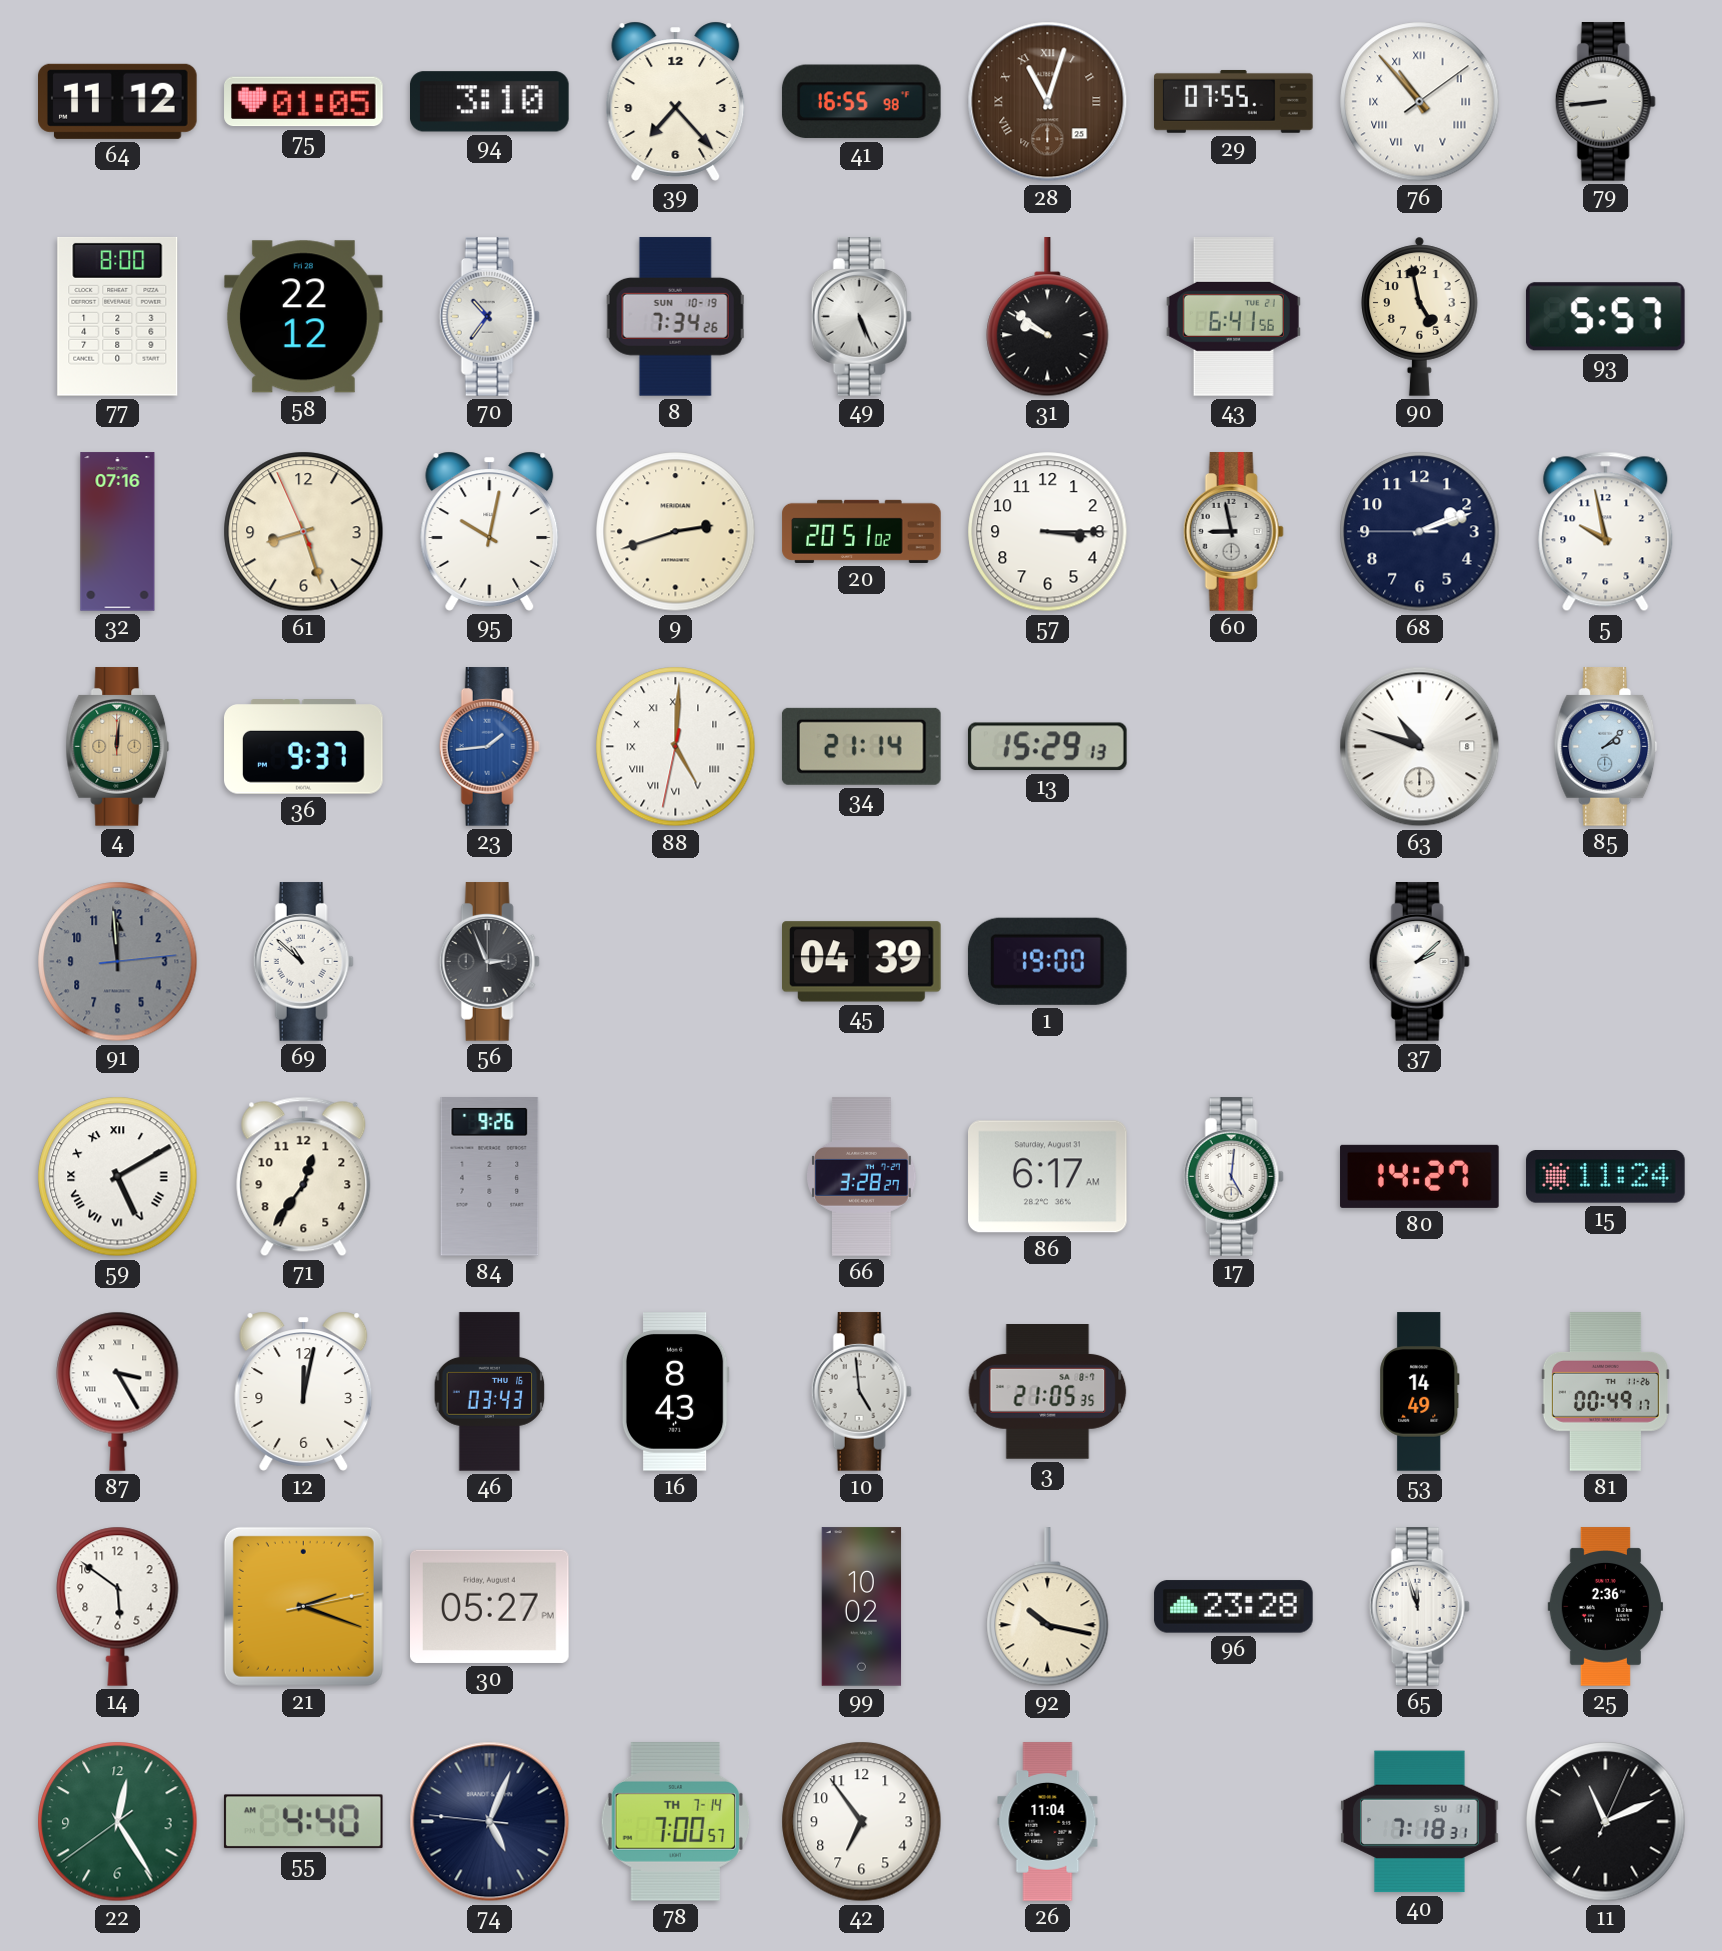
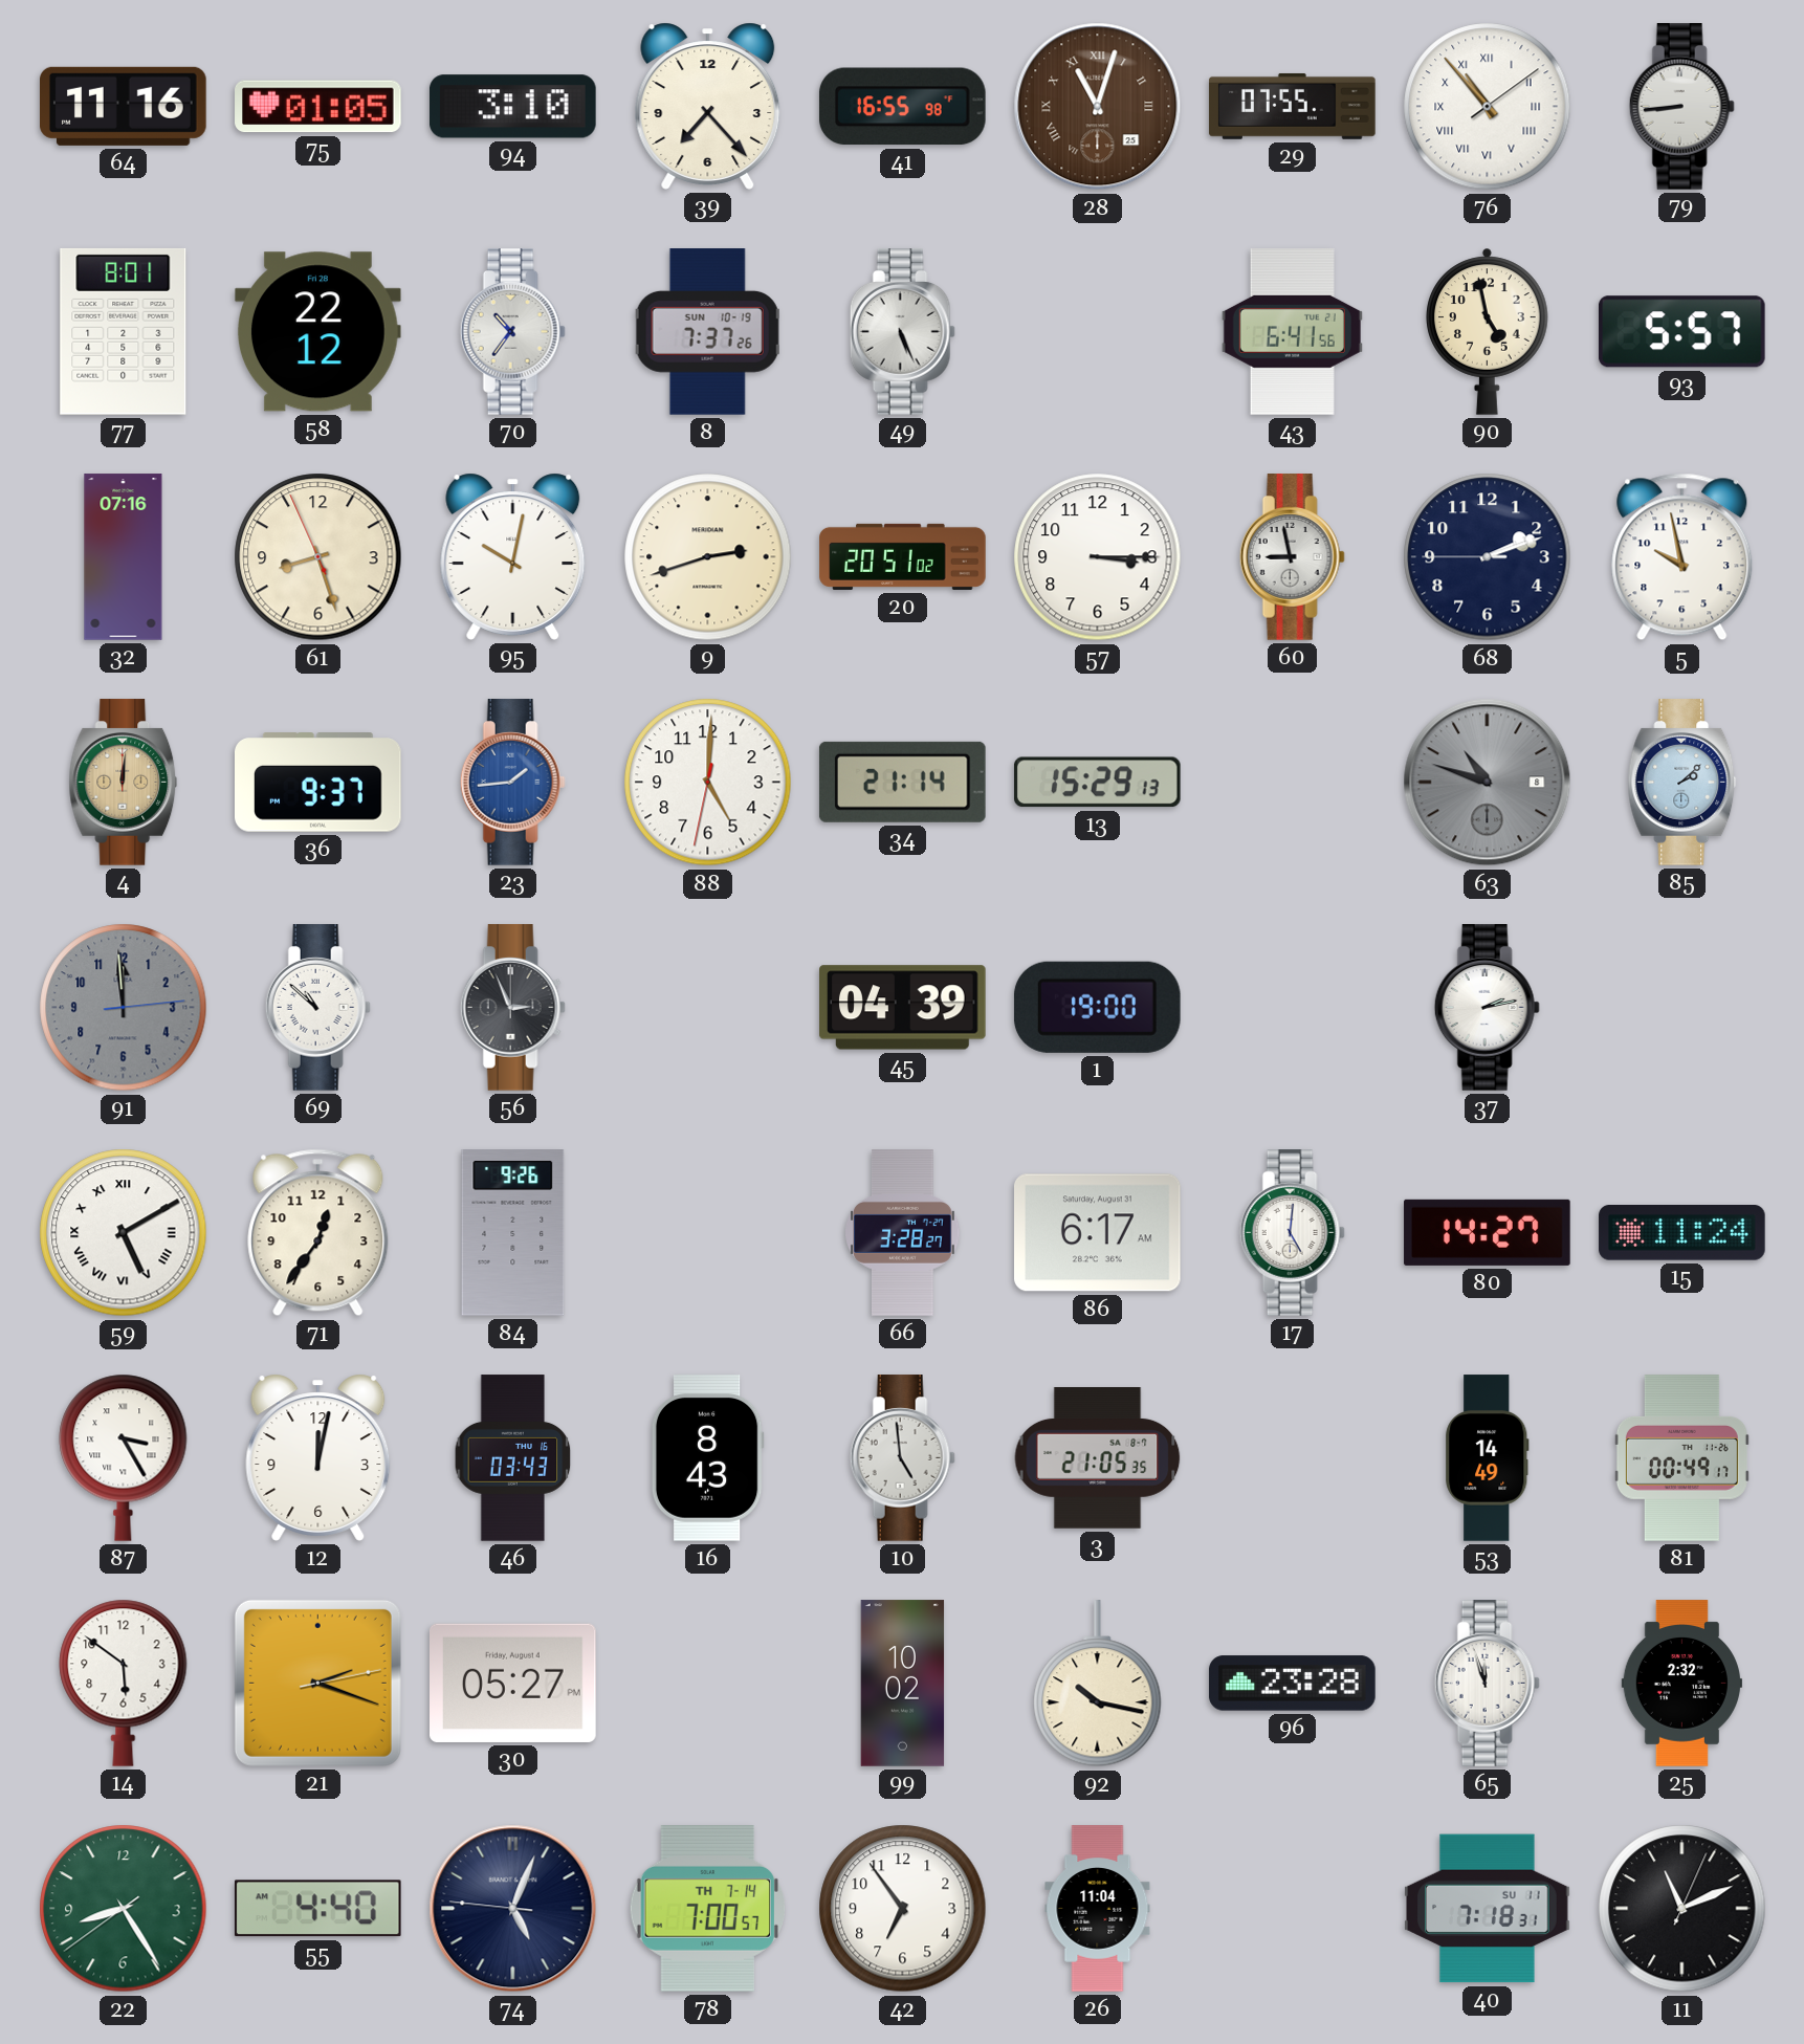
64: 11:12 -> 11:16 (124, 106)
77: 8:00 -> 8:01 (124, 331)
8: 7:34 -> 7:37 (707, 332)
31: 9:51 -> none (1048, 317)
88 numerals: Roman -> Arabic (708, 783)
63 dial: white -> grey (1488, 783)
37: 2:08 -> 2:13 (1487, 1008)
25: 2:36 -> 2:32 (1681, 1684)
22: 12:24 -> 8:24 (124, 1909)
